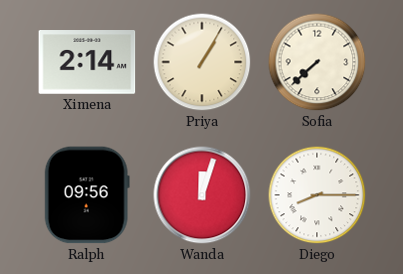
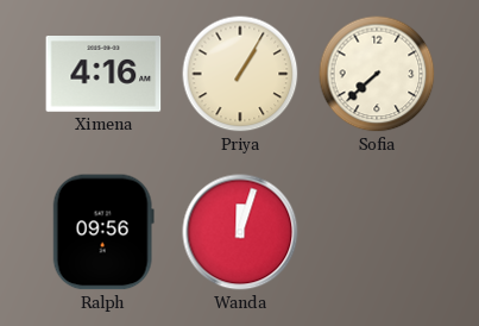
Ximena: 2:14 -> 4:16 (103, 75)
Diego: 8:15 -> none (317, 195)
